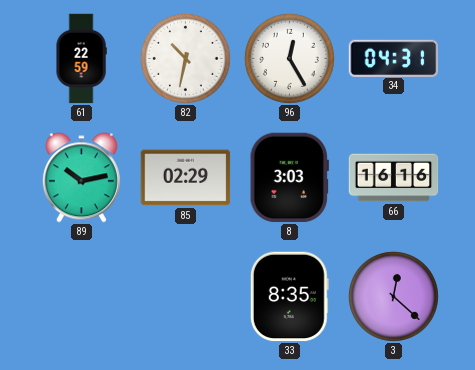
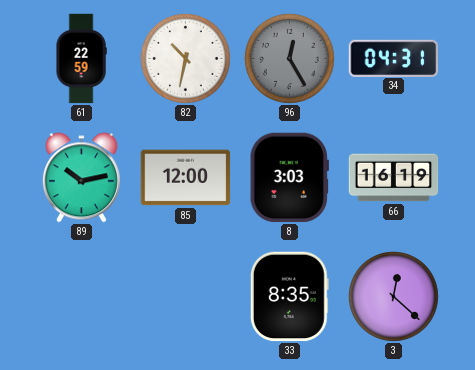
96 dial: white -> grey (289, 58)
85: 02:29 -> 12:00 (186, 178)
66: 16:16 -> 16:19 (394, 178)
